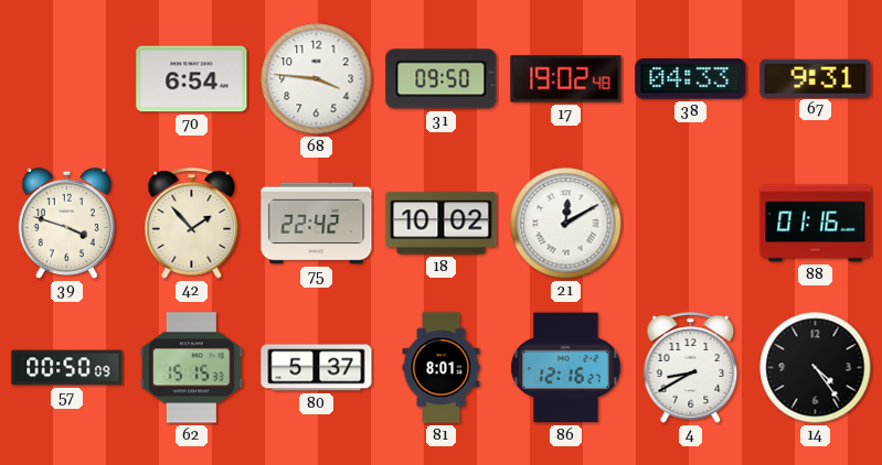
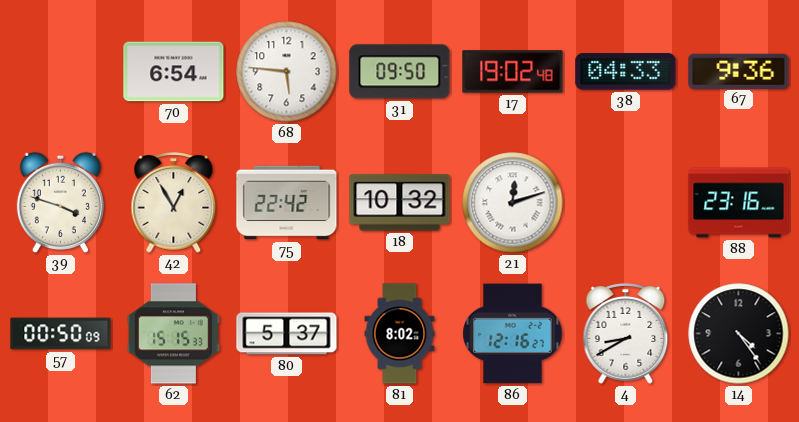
68: 3:46 -> 5:46 (287, 72)
67: 9:31 -> 9:36 (739, 71)
42: 1:53 -> 12:55 (174, 203)
18: 10:02 -> 10:32 (400, 203)
21: 12:10 -> 12:12 (513, 203)
88: 01:16 -> 23:16 (739, 203)
81: 8:01 -> 8:02 (400, 334)
